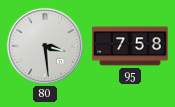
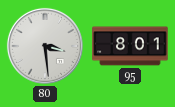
95: 7:58 -> 8:01 (130, 46)
